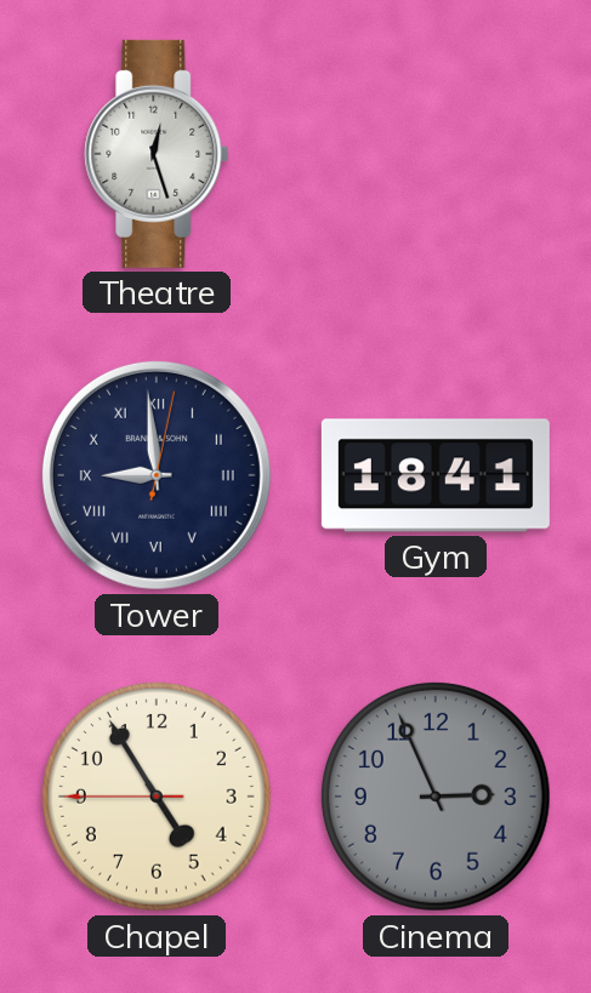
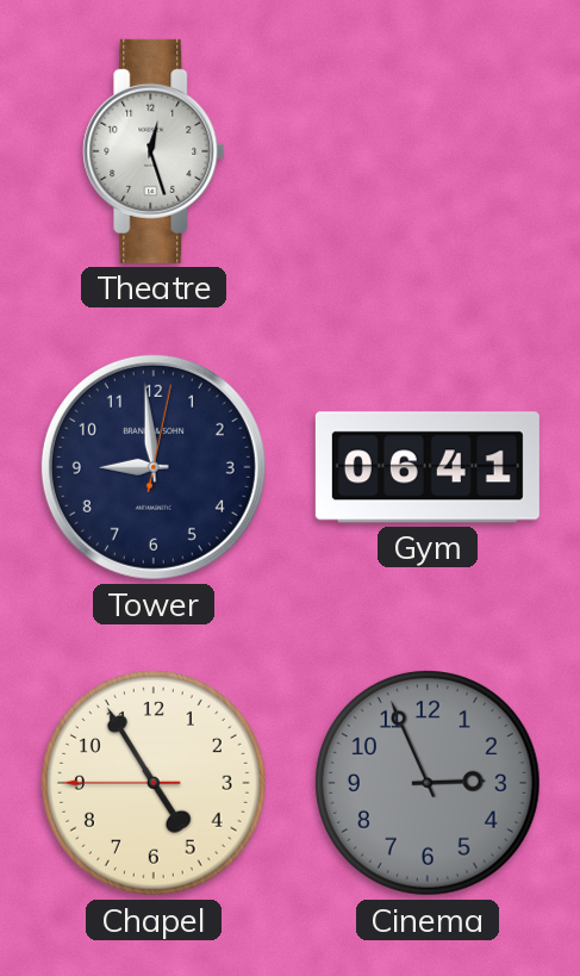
Tower numerals: Roman -> Arabic (154, 467)
Gym: 18:41 -> 06:41 (428, 467)
